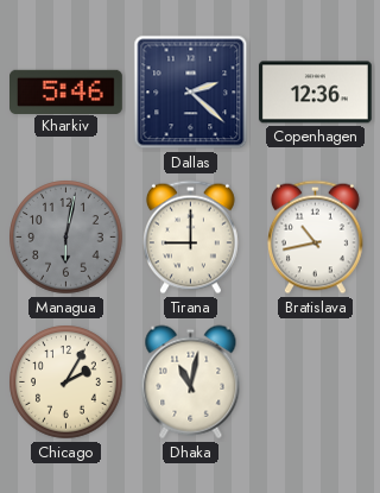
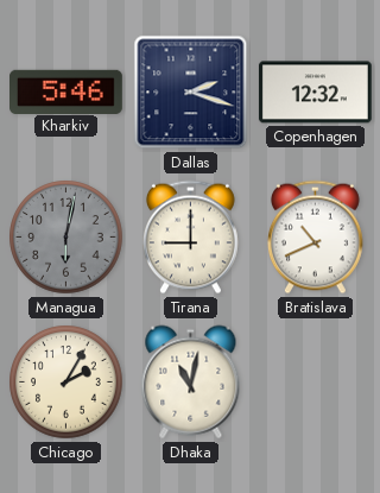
Dallas: 2:22 -> 2:18 (191, 93)
Copenhagen: 12:36 -> 12:32 (316, 93)
Bratislava: 10:43 -> 10:41 (315, 238)
